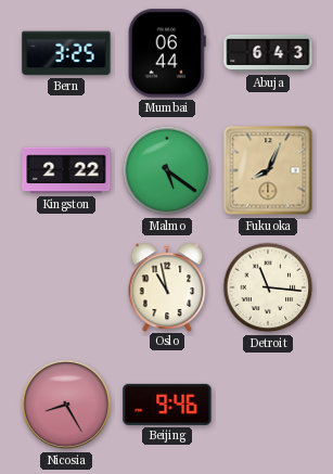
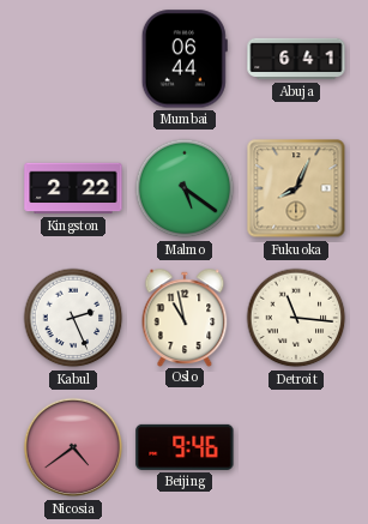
Bern: 3:25 -> none (66, 53)
Abuja: 6:43 -> 6:41 (296, 59)
Kabul: none -> 2:26 (73, 318)
Nicosia: 8:25 -> 4:39 (73, 447)
